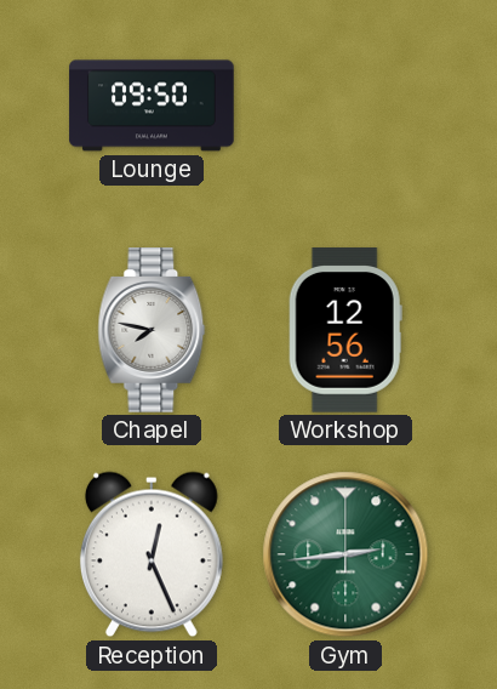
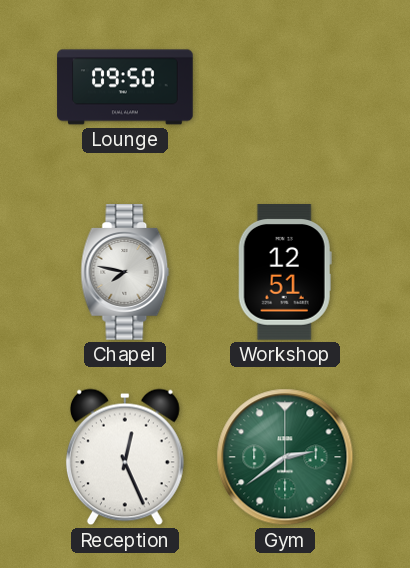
Workshop: 12:56 -> 12:51 (285, 272)
Gym: 2:44 -> 2:39 (285, 457)
